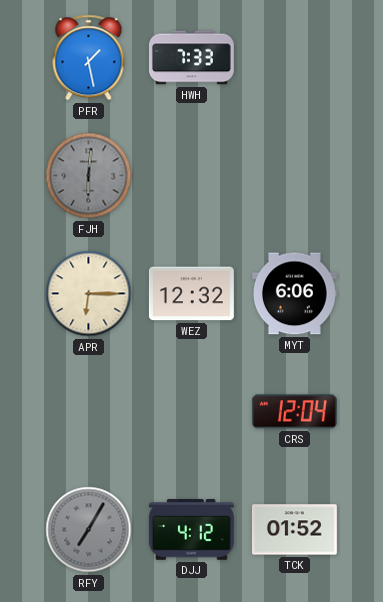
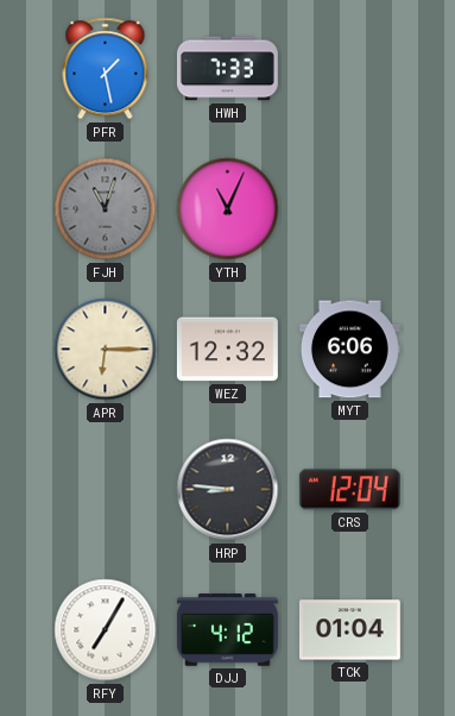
FJH: 6:01 -> 11:03 (106, 209)
YTH: none -> 11:04 (228, 209)
HRP: none -> 8:46 (228, 490)
RFY dial: grey -> white (106, 630)
TCK: 01:52 -> 01:04 (349, 630)
